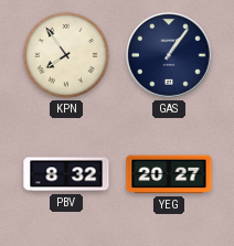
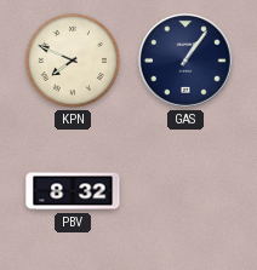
KPN: 7:54 -> 7:49 (73, 61)
YEG: 20:27 -> none (169, 174)
